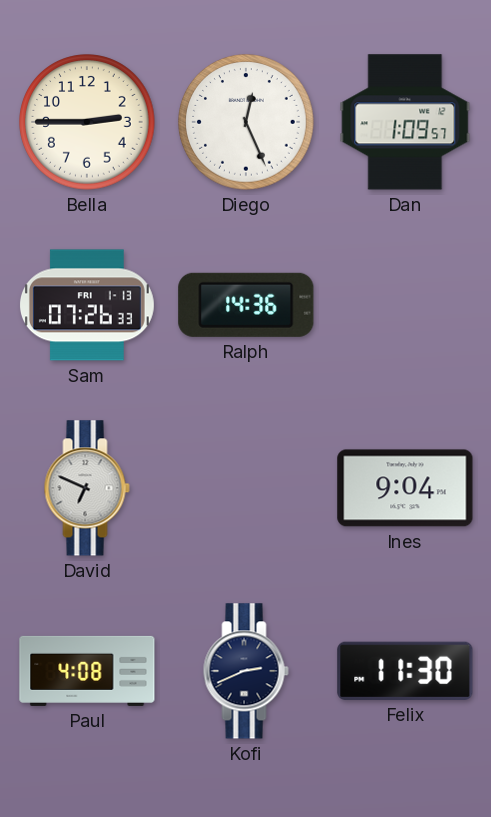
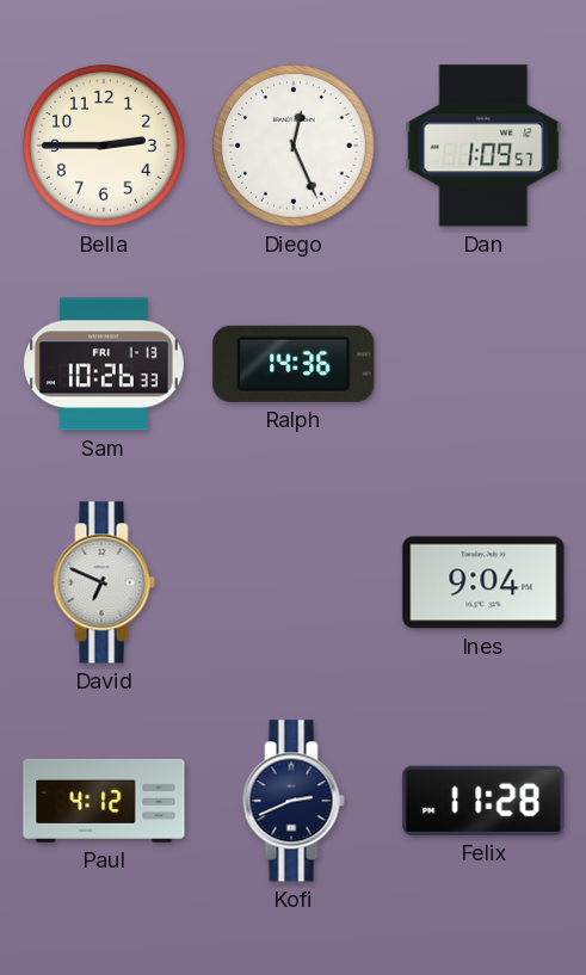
Sam: 07:26 -> 10:26 (104, 364)
Paul: 4:08 -> 4:12 (104, 801)
Felix: 11:30 -> 11:28 (483, 801)
